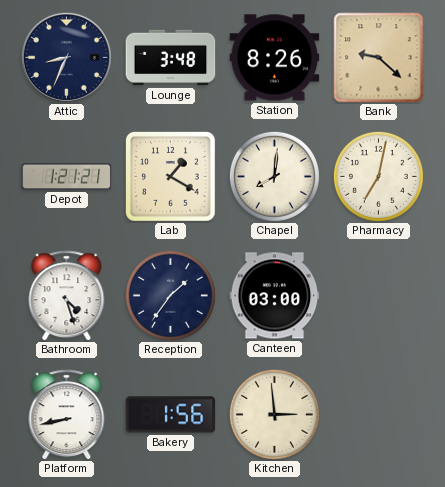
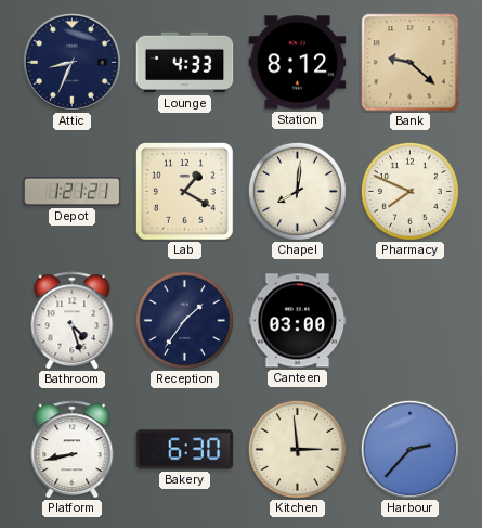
Lounge: 3:48 -> 4:33 (185, 63)
Station: 8:26 -> 8:12 (298, 63)
Pharmacy: 7:02 -> 7:49 (409, 191)
Bakery: 1:56 -> 6:30 (185, 450)
Harbour: none -> 2:37 (409, 449)
